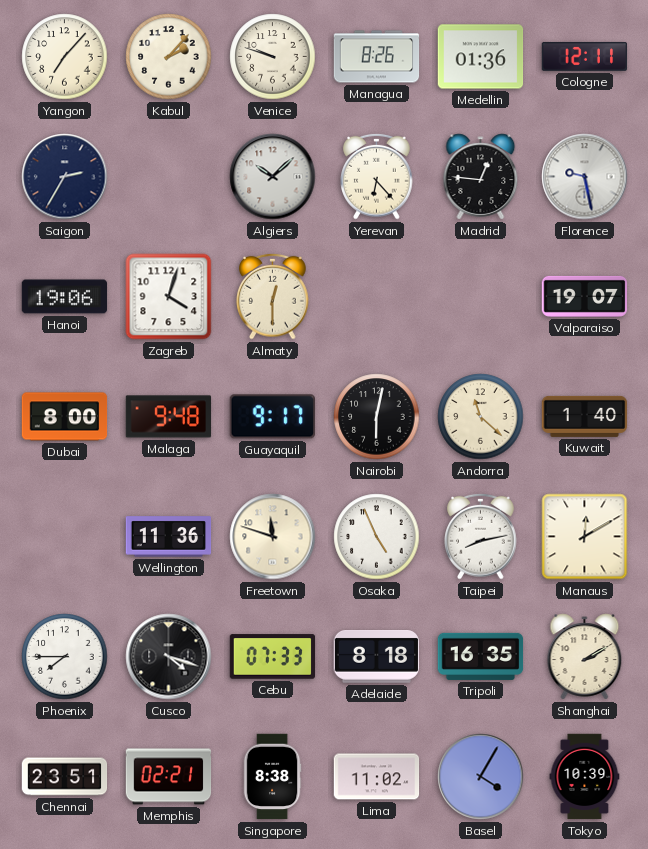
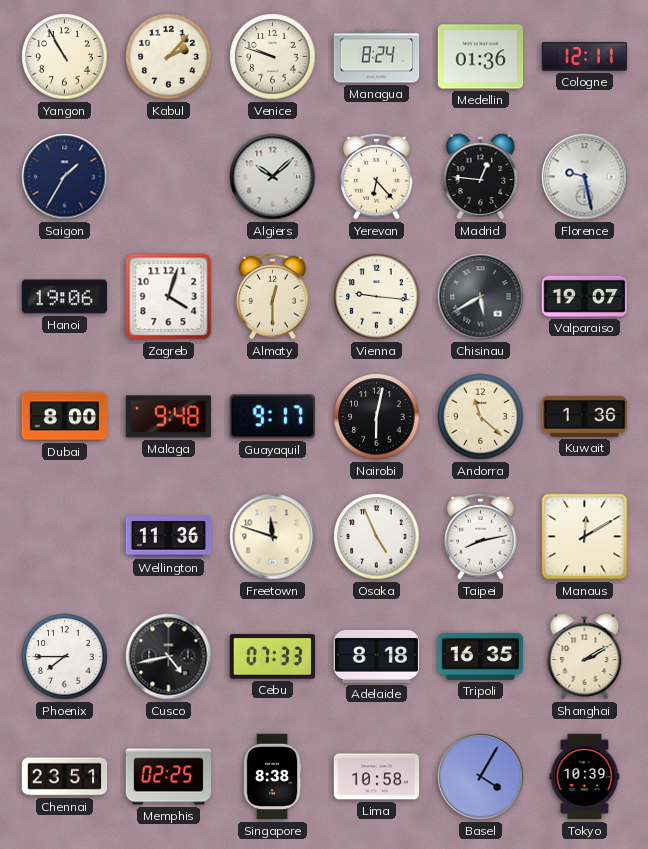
Yangon: 7:07 -> 10:55 (65, 57)
Managua: 8:26 -> 8:24 (377, 57)
Saigon: 2:35 -> 1:35 (65, 177)
Vienna: none -> 9:16 (377, 297)
Chisinau: none -> 5:40 (481, 297)
Kuwait: 1:40 -> 1:36 (585, 416)
Cusco: 4:18 -> 4:43 (169, 657)
Memphis: 02:21 -> 02:25 (169, 777)
Lima: 11:02 -> 10:58 (377, 777)
